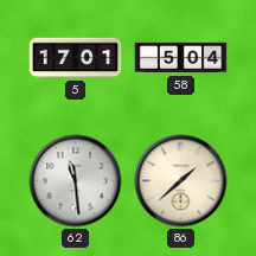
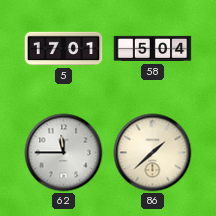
62: 11:29 -> 11:45 (64, 153)
